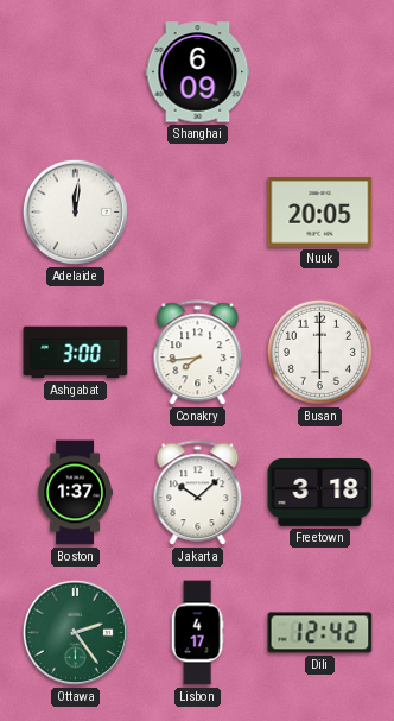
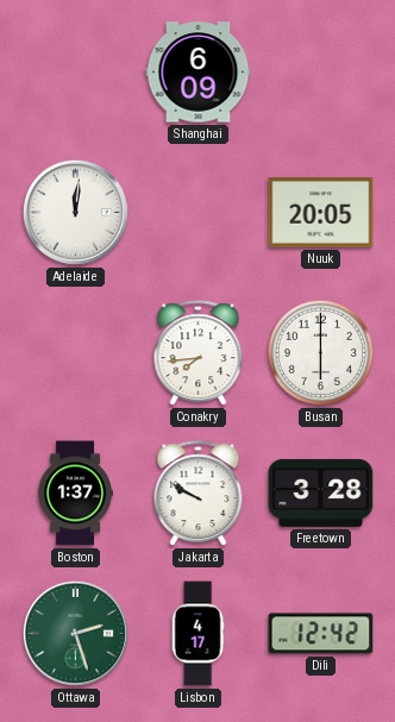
Ashgabat: 3:00 -> none (76, 353)
Jakarta: 10:08 -> 9:50 (199, 494)
Freetown: 3:18 -> 3:28 (321, 492)
Ottawa: 2:24 -> 2:27 (75, 633)
